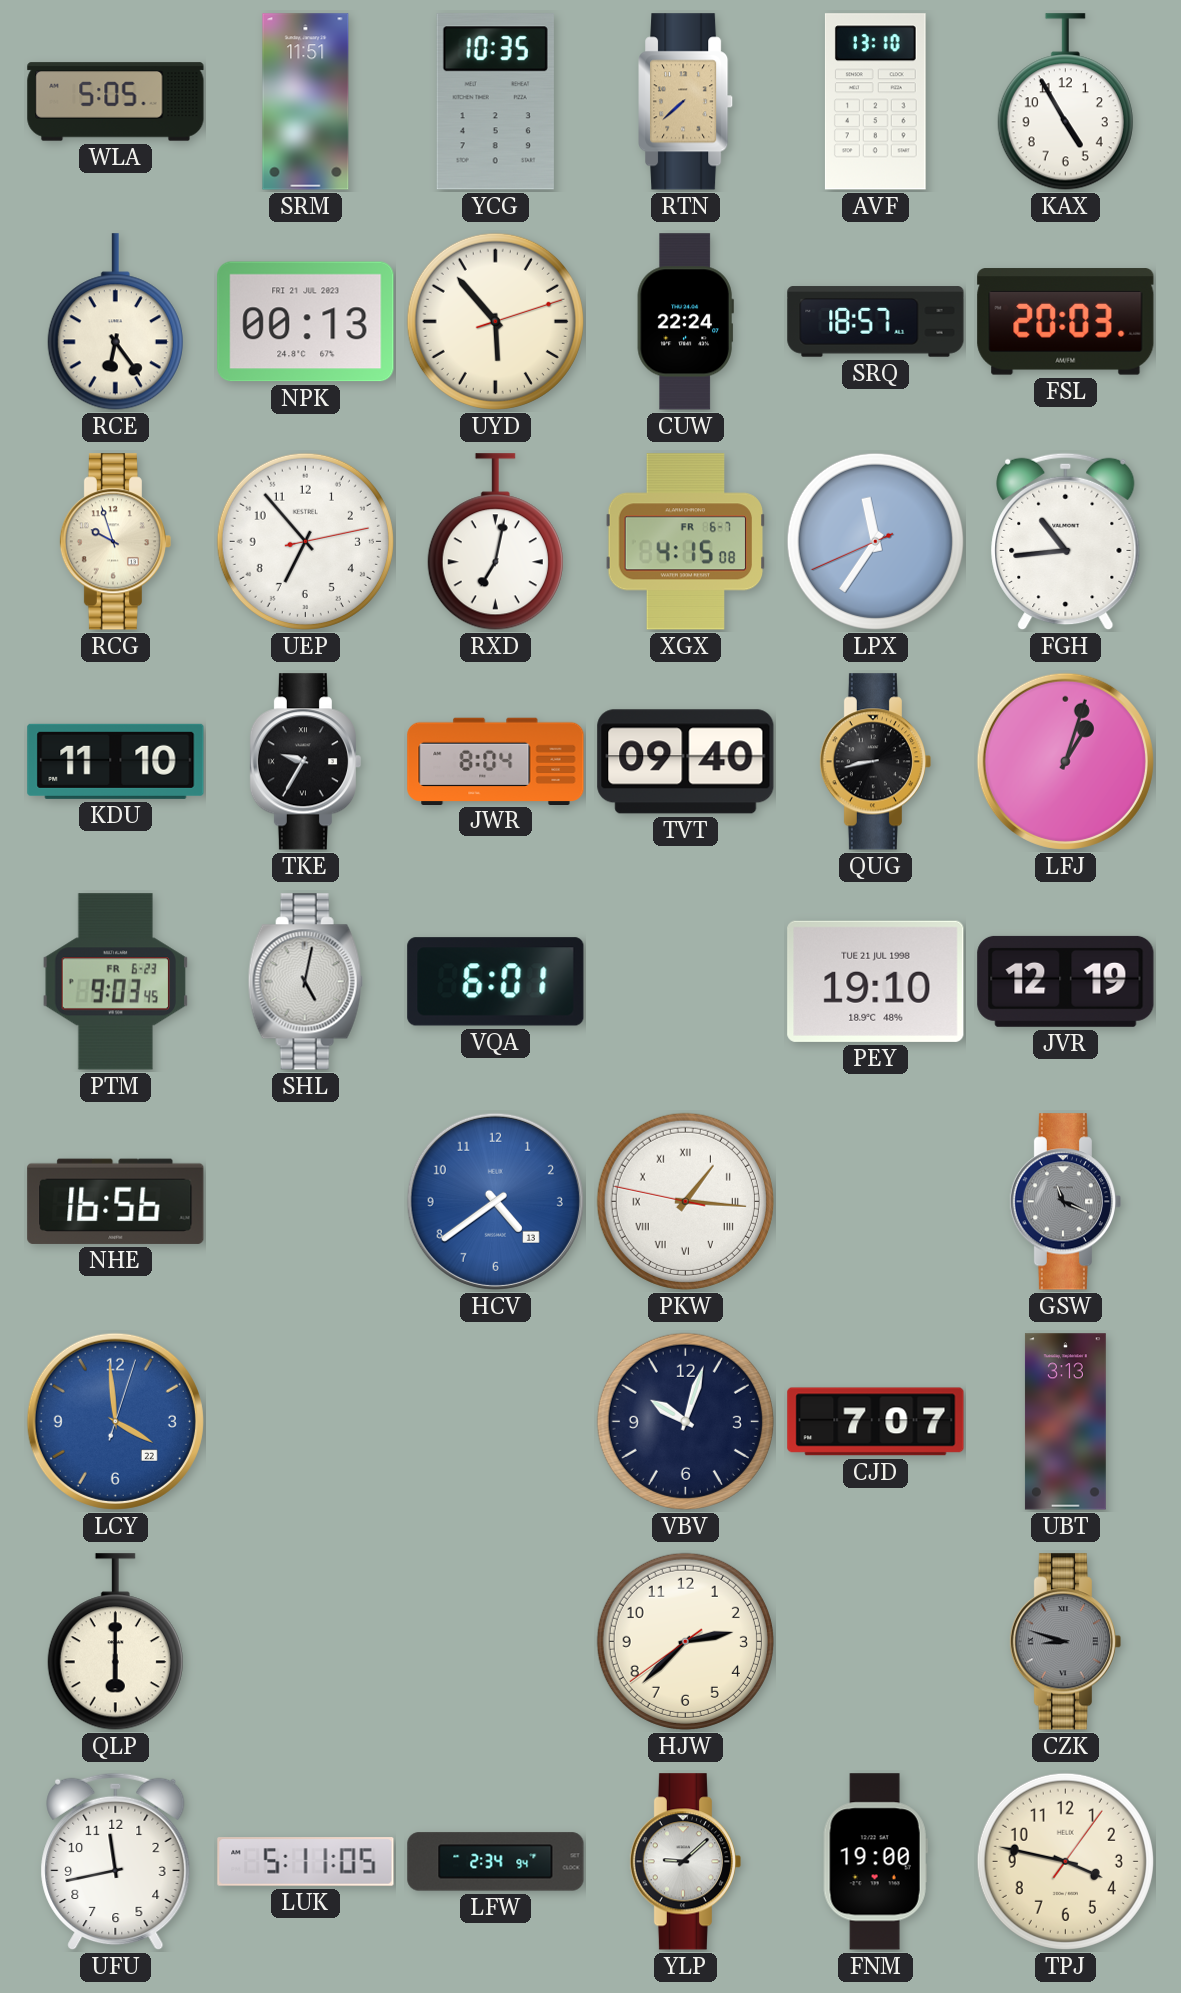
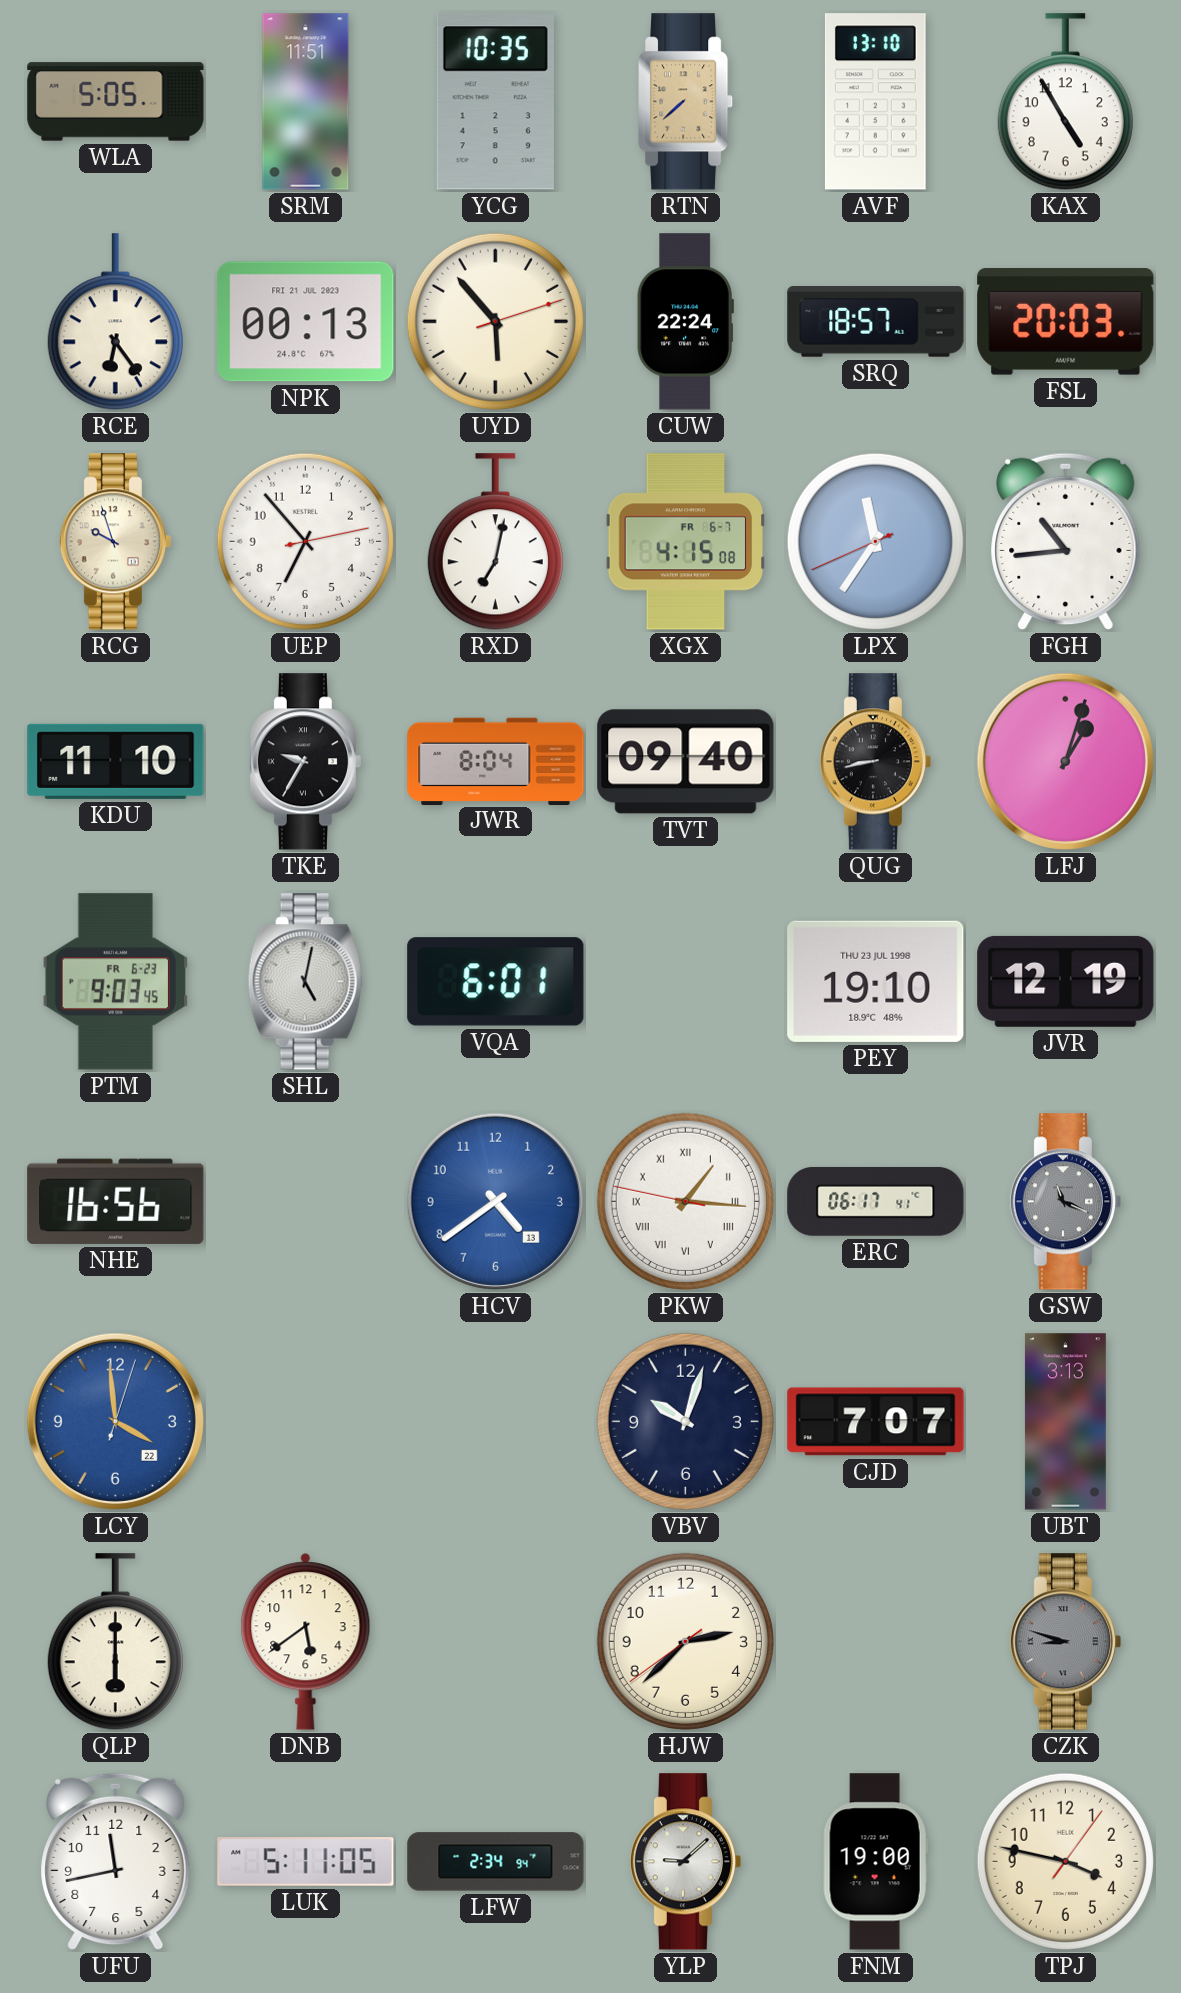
PEY date: TUE 21 JUL 1998 -> THU 23 JUL 1998 (876, 981)
ERC: none -> 06:17 (876, 1201)
DNB: none -> 5:39 (306, 1642)
